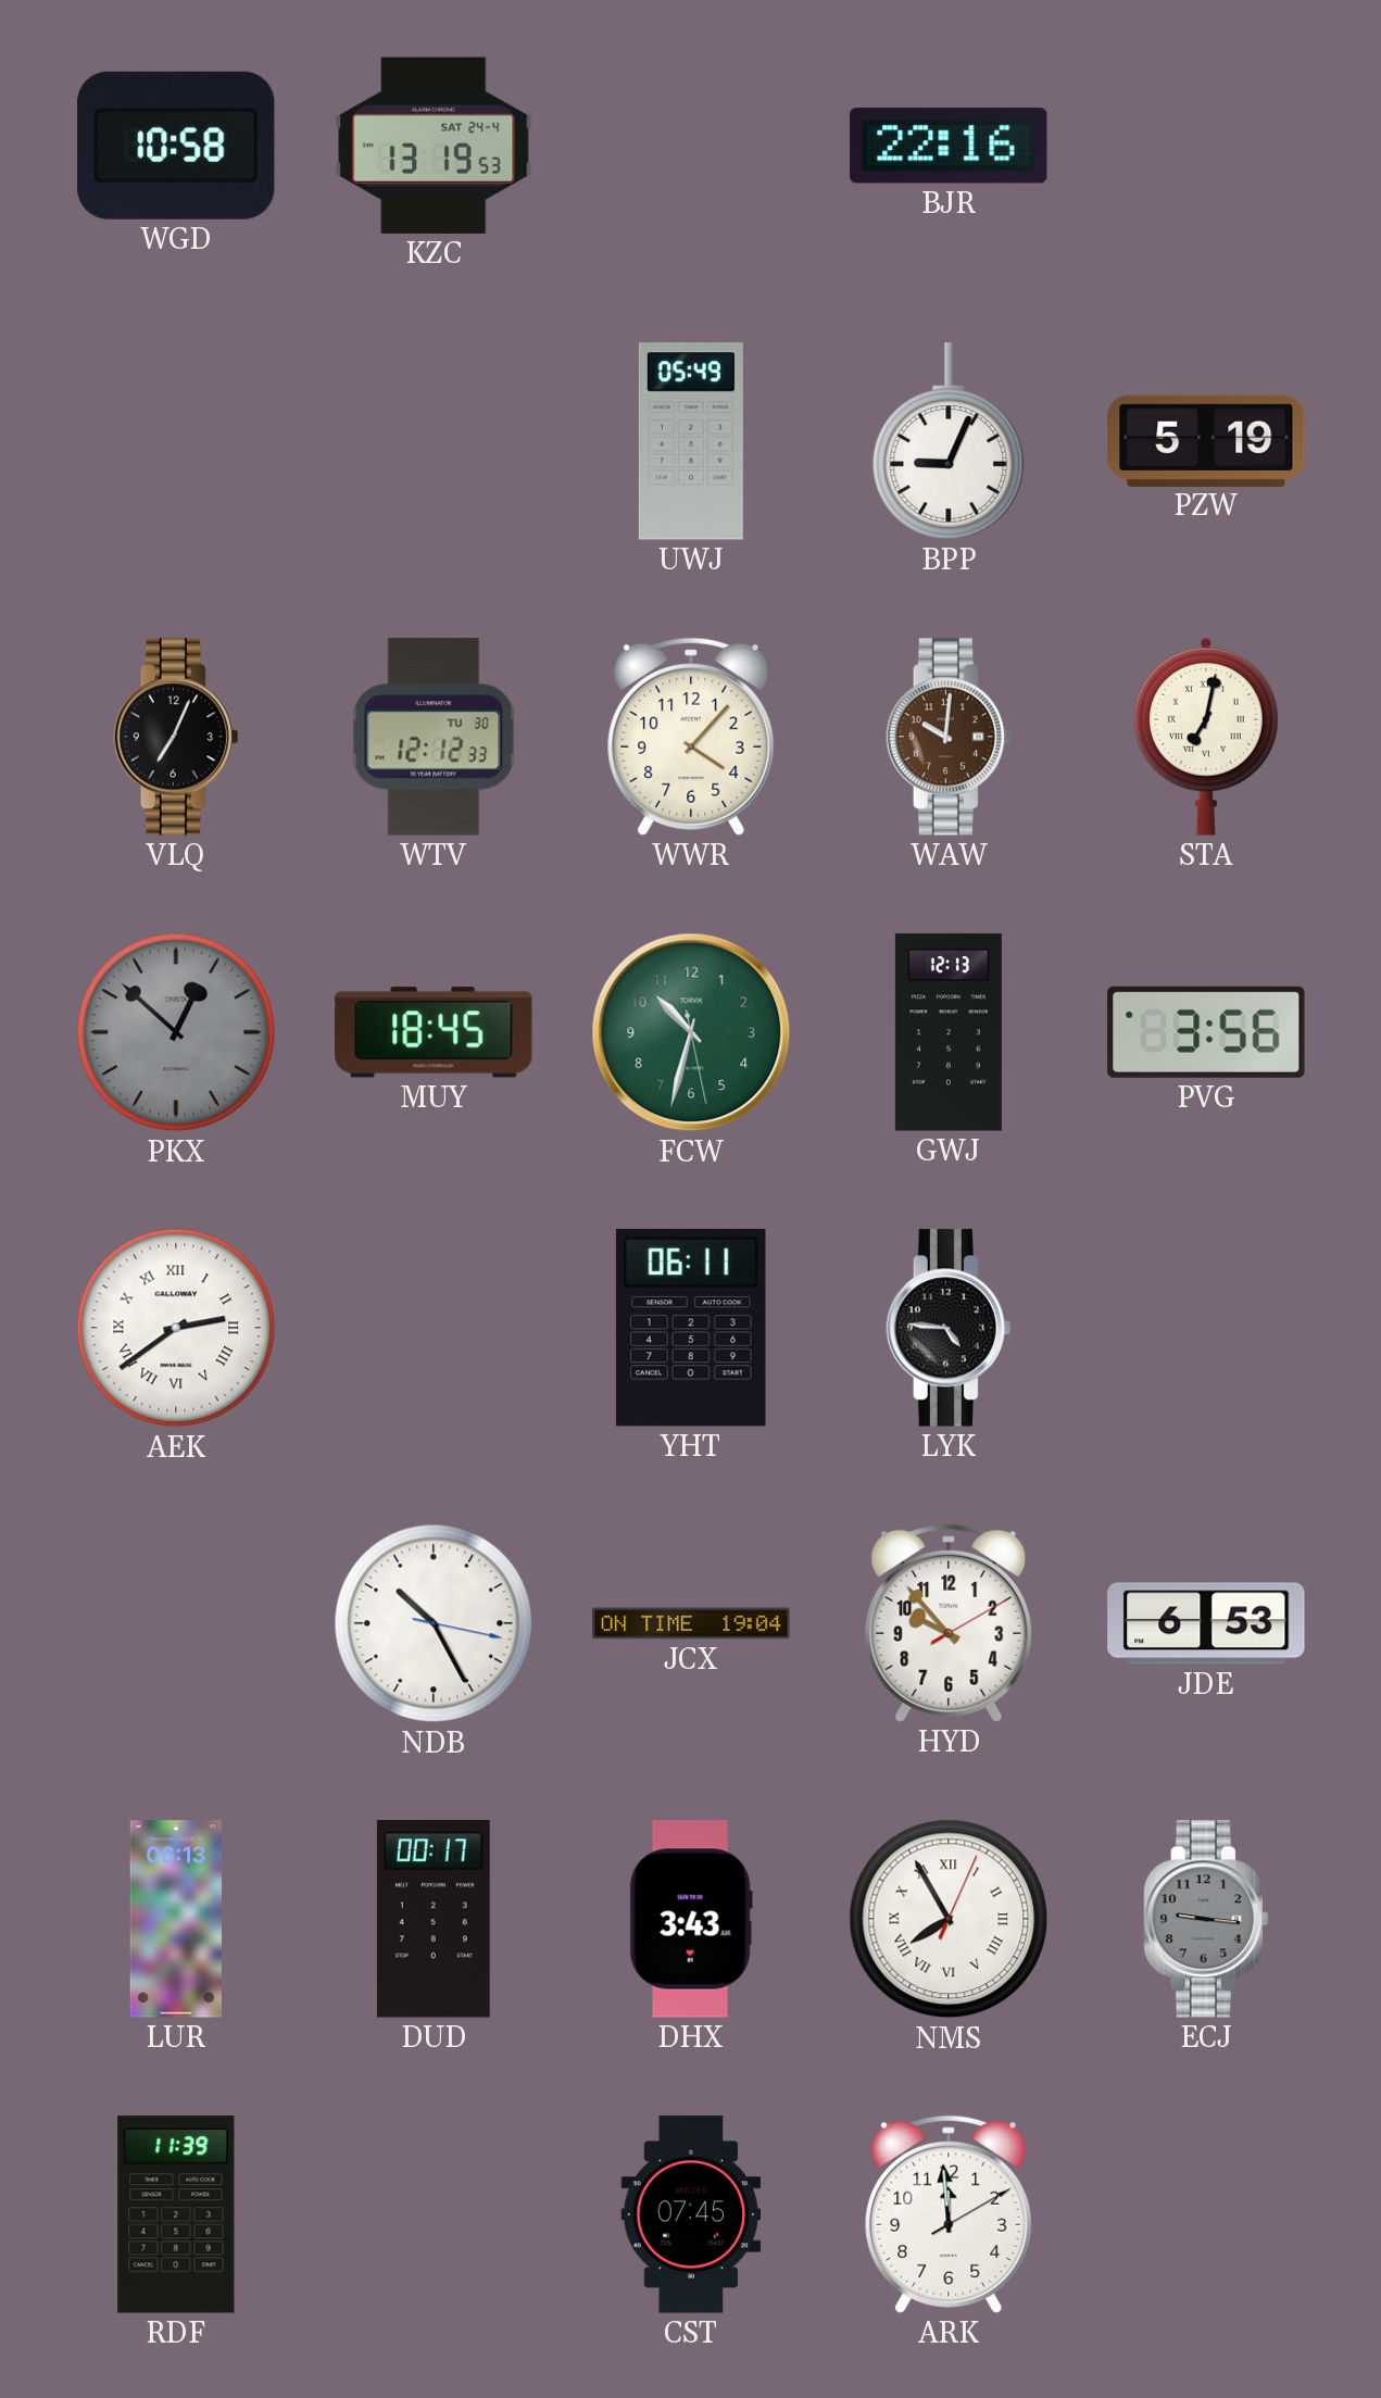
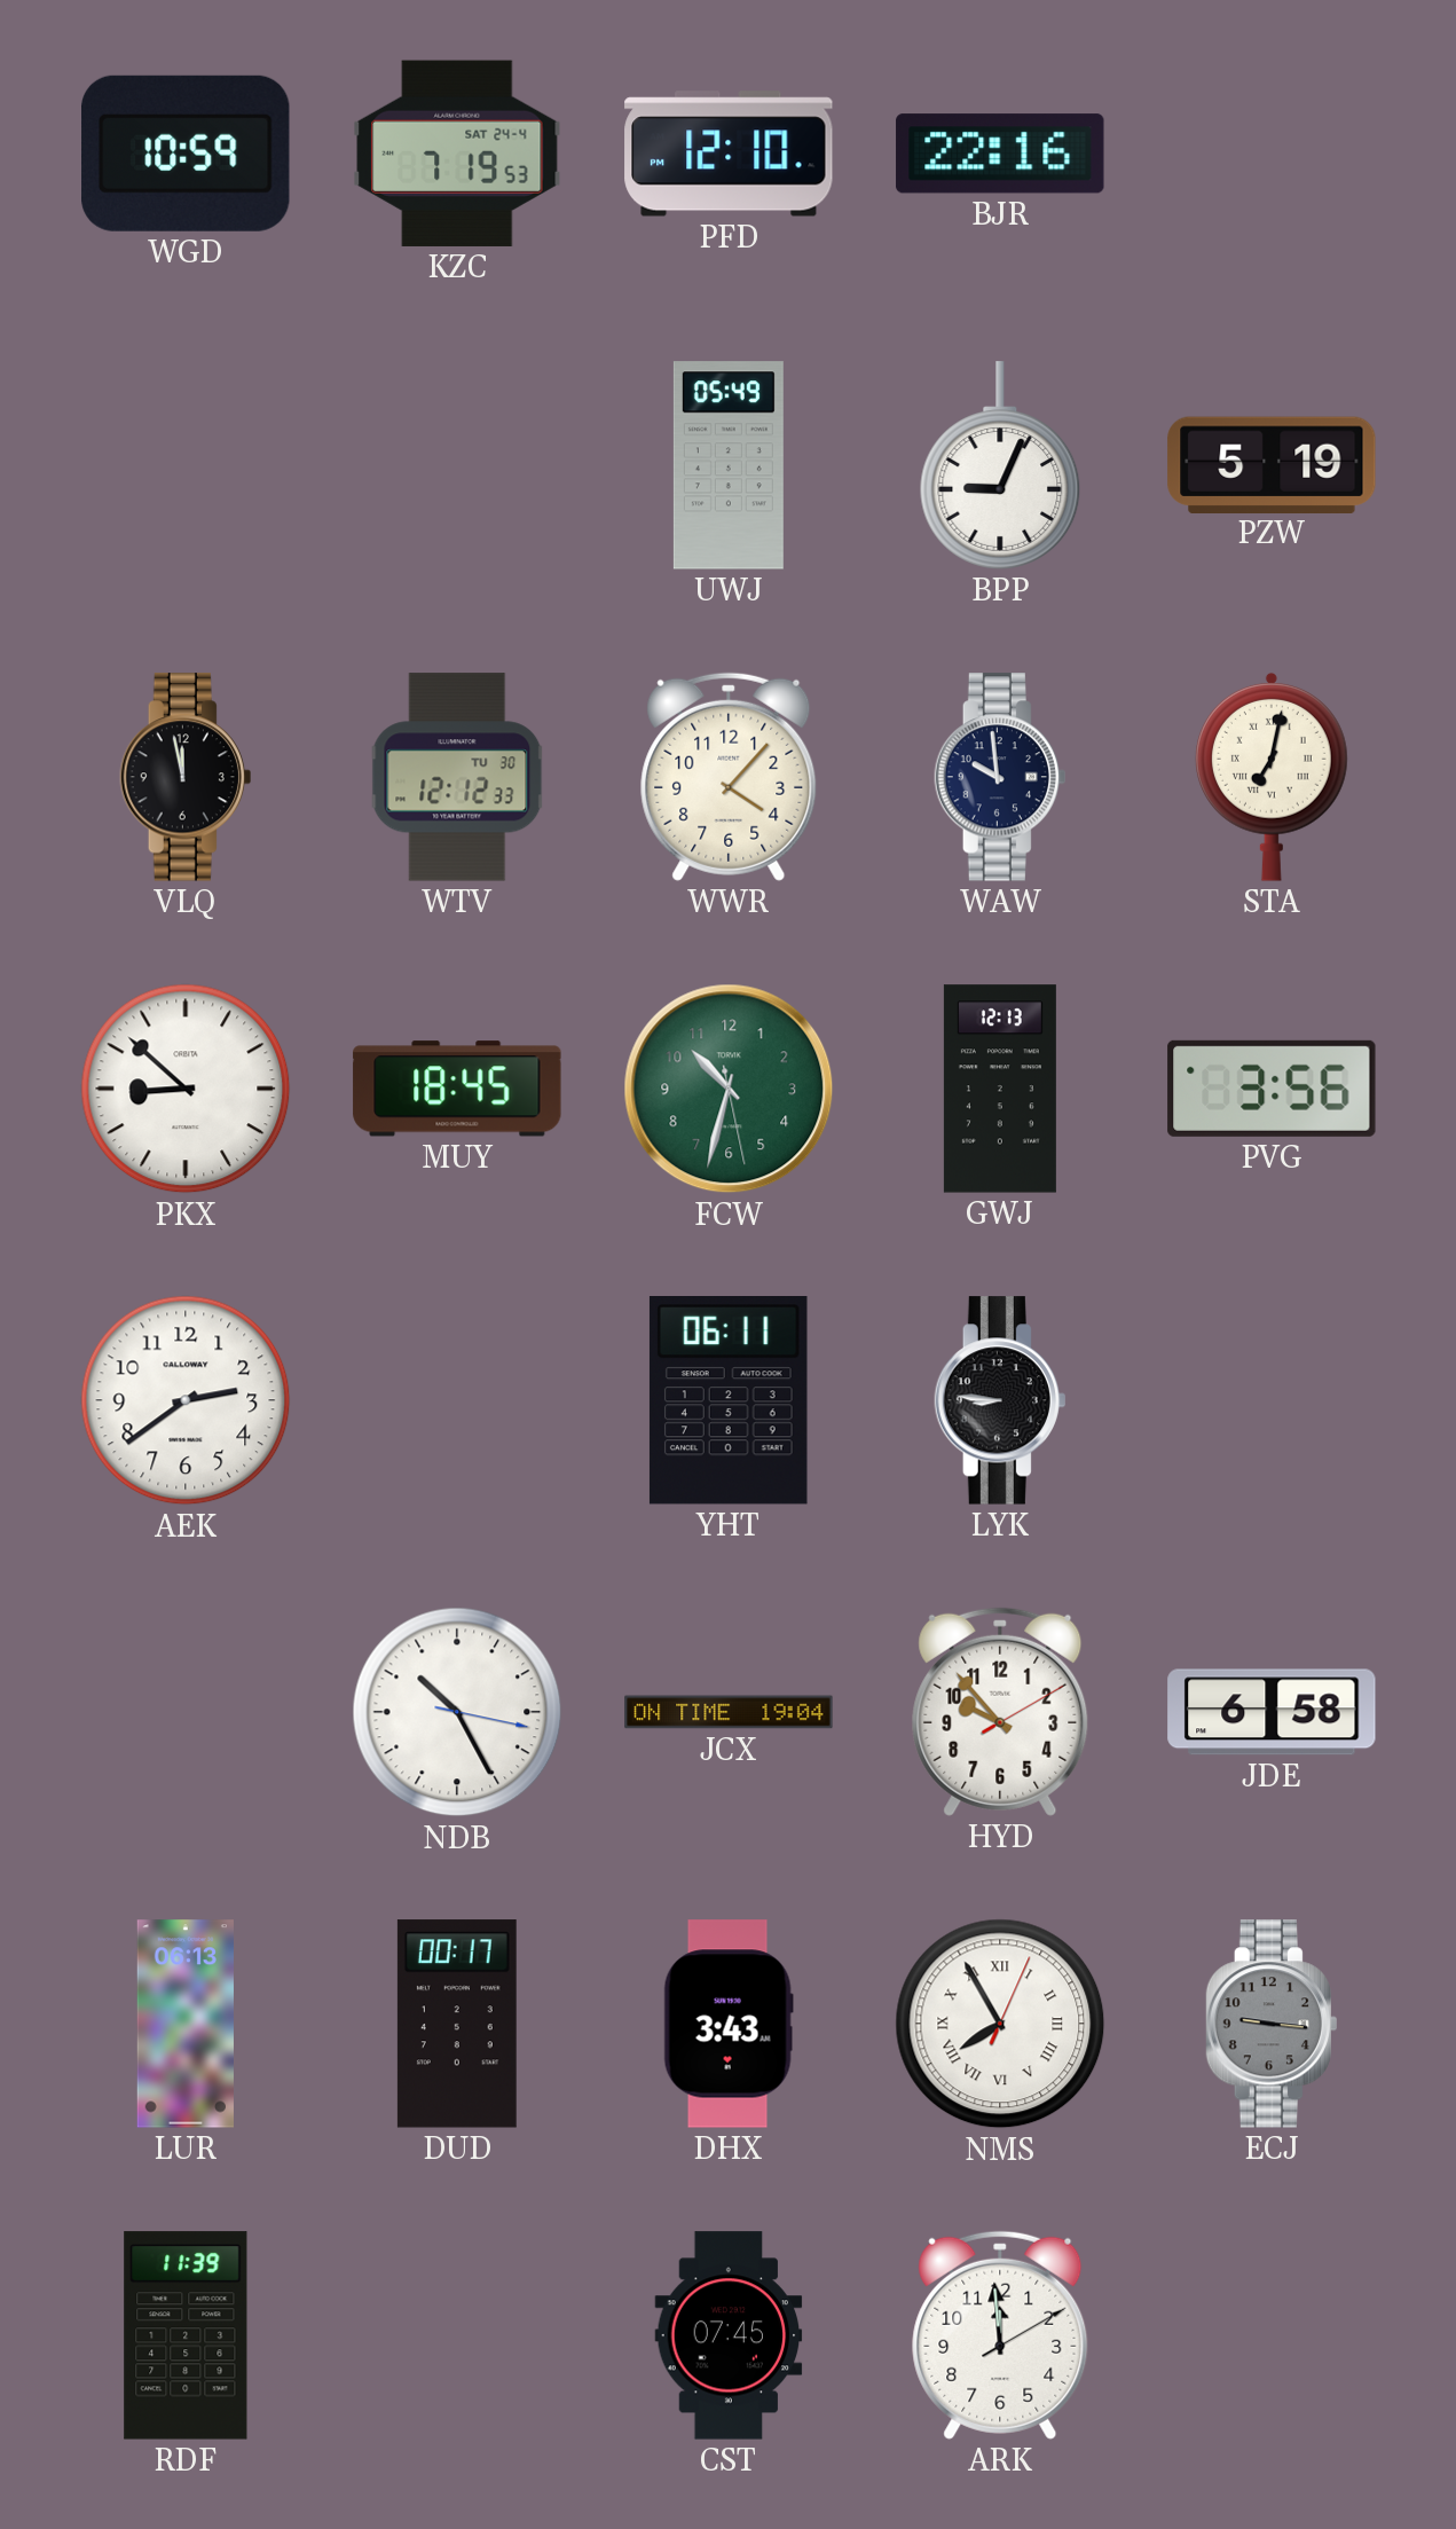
WGD: 10:58 -> 10:59 (186, 154)
KZC: 13:19 -> 7:19 (457, 154)
PFD: none -> 12:10 (729, 154)
VLQ: 7:04 -> 11:58 (186, 777)
WAW: 10:01 -> 9:59 (1000, 777)
WAW dial: brown -> navy (1000, 777)
PKX: 12:52 -> 8:52 (186, 1089)
PKX dial: grey -> white (186, 1089)
AEK numerals: Roman -> Arabic (186, 1400)
LYK: 4:46 -> 8:46 (1000, 1400)
JDE: 6:53 -> 6:58 (1272, 1712)
